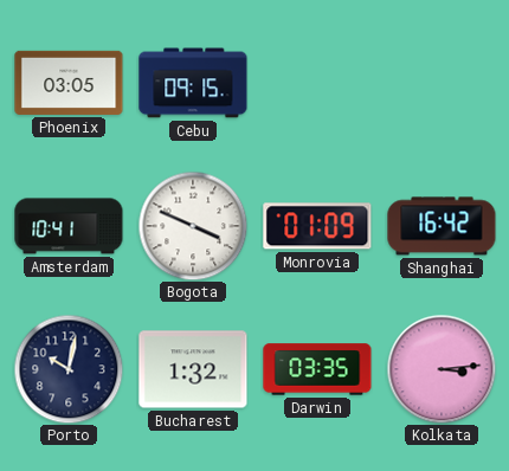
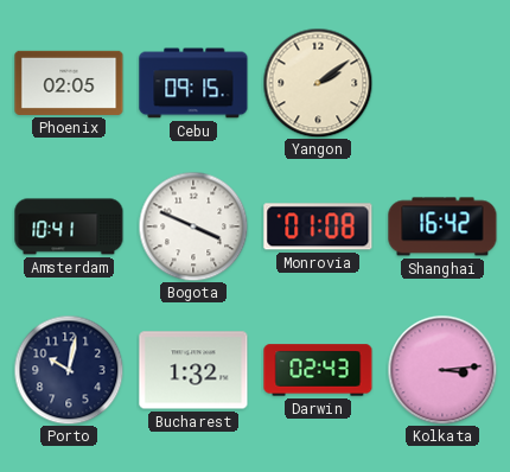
Phoenix: 03:05 -> 02:05 (69, 83)
Yangon: none -> 2:09 (318, 83)
Monrovia: 01:09 -> 01:08 (318, 227)
Darwin: 03:35 -> 02:43 (318, 370)
